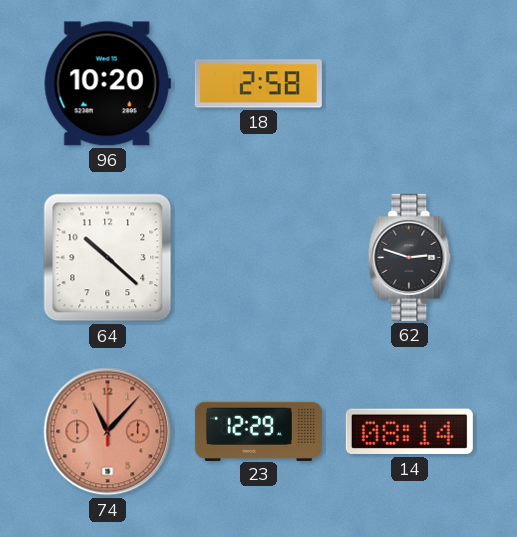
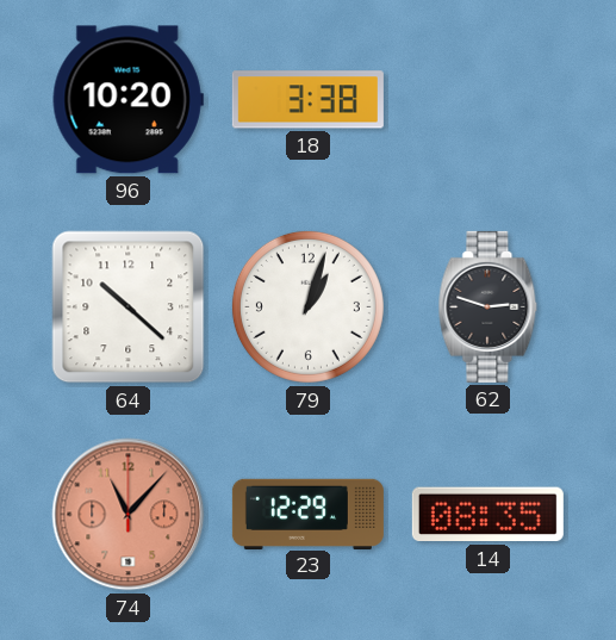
18: 2:58 -> 3:38 (307, 100)
79: none -> 1:03 (307, 306)
14: 08:14 -> 08:35 (487, 515)
